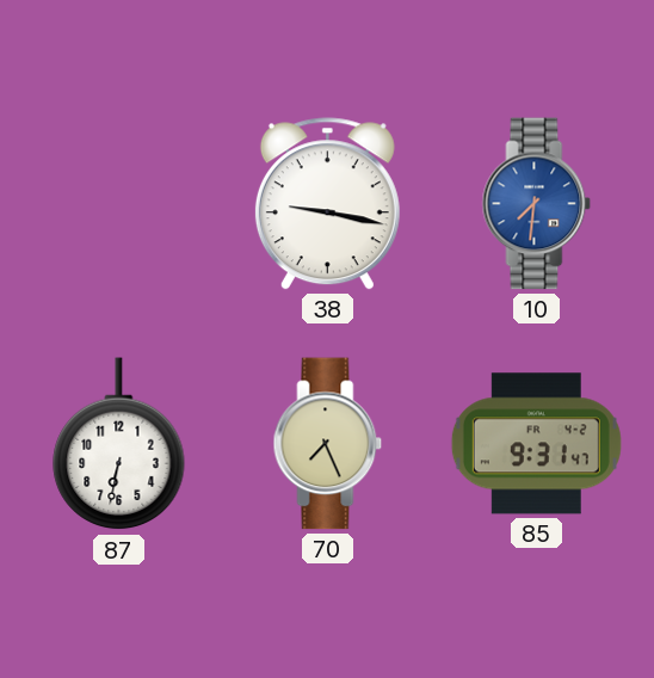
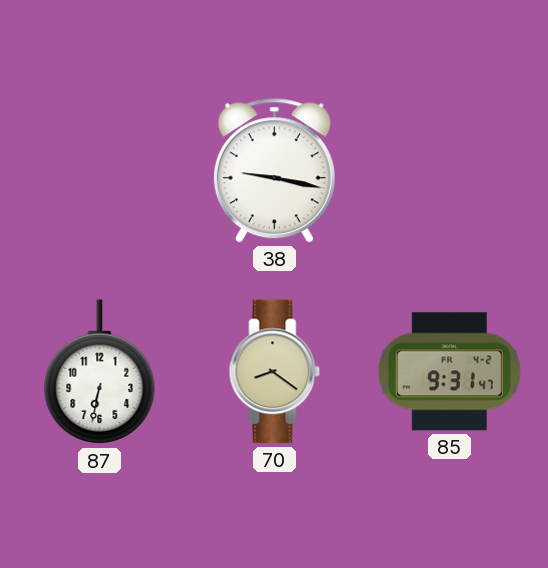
10: 7:31 -> none (537, 204)
70: 7:26 -> 8:21 (275, 372)
